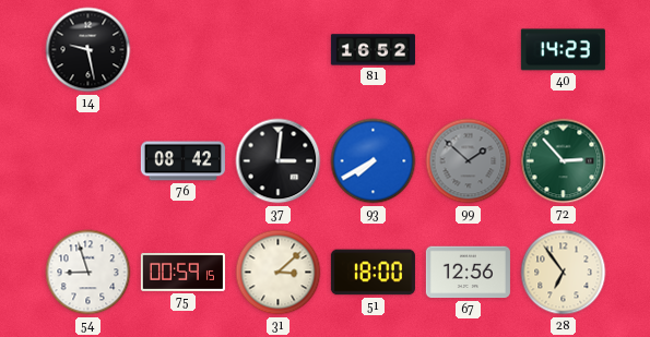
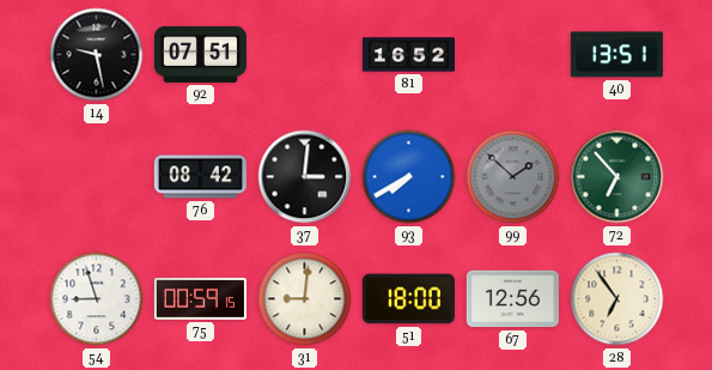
92: none -> 07:51 (200, 54)
40: 14:23 -> 13:51 (616, 55)
72: 2:53 -> 6:53 (617, 177)
31: 3:08 -> 9:01 (305, 299)
